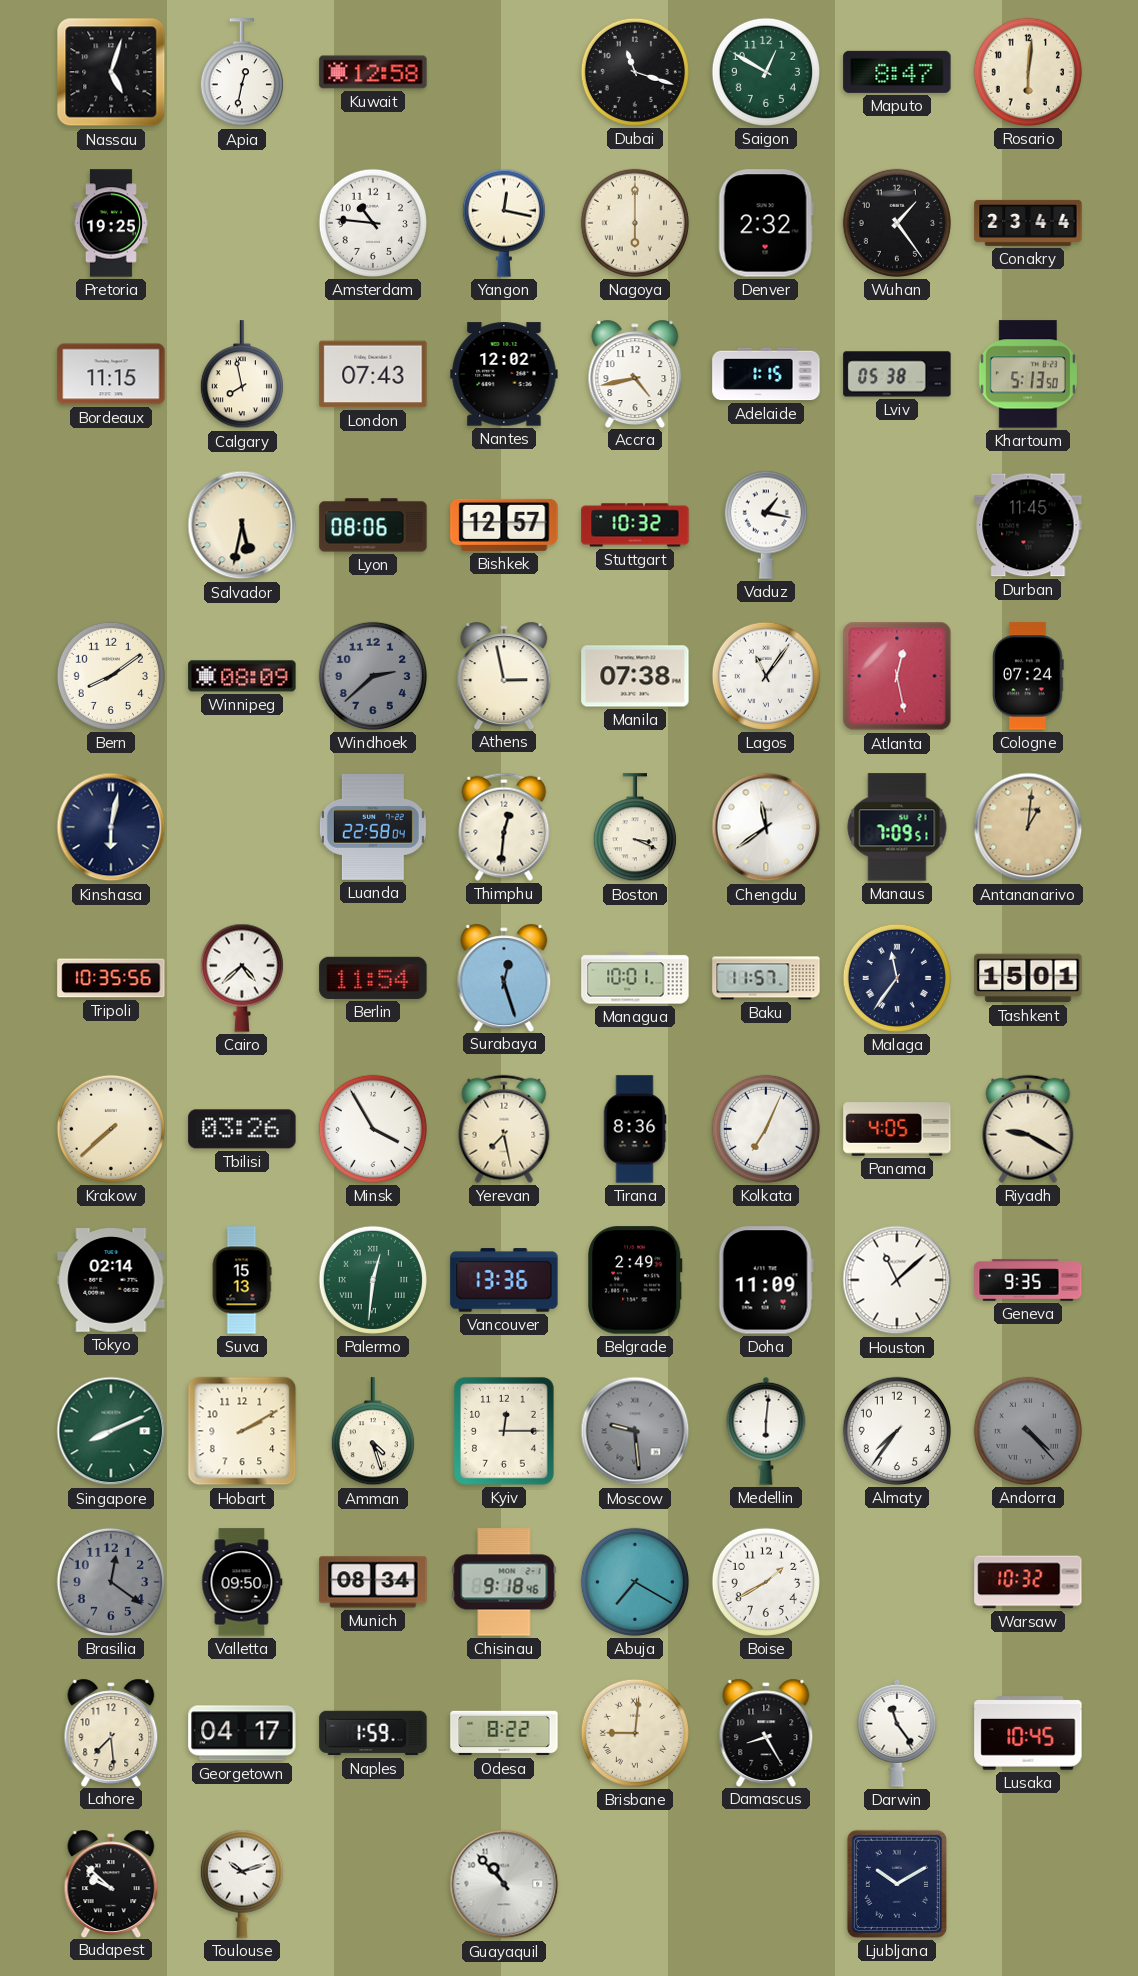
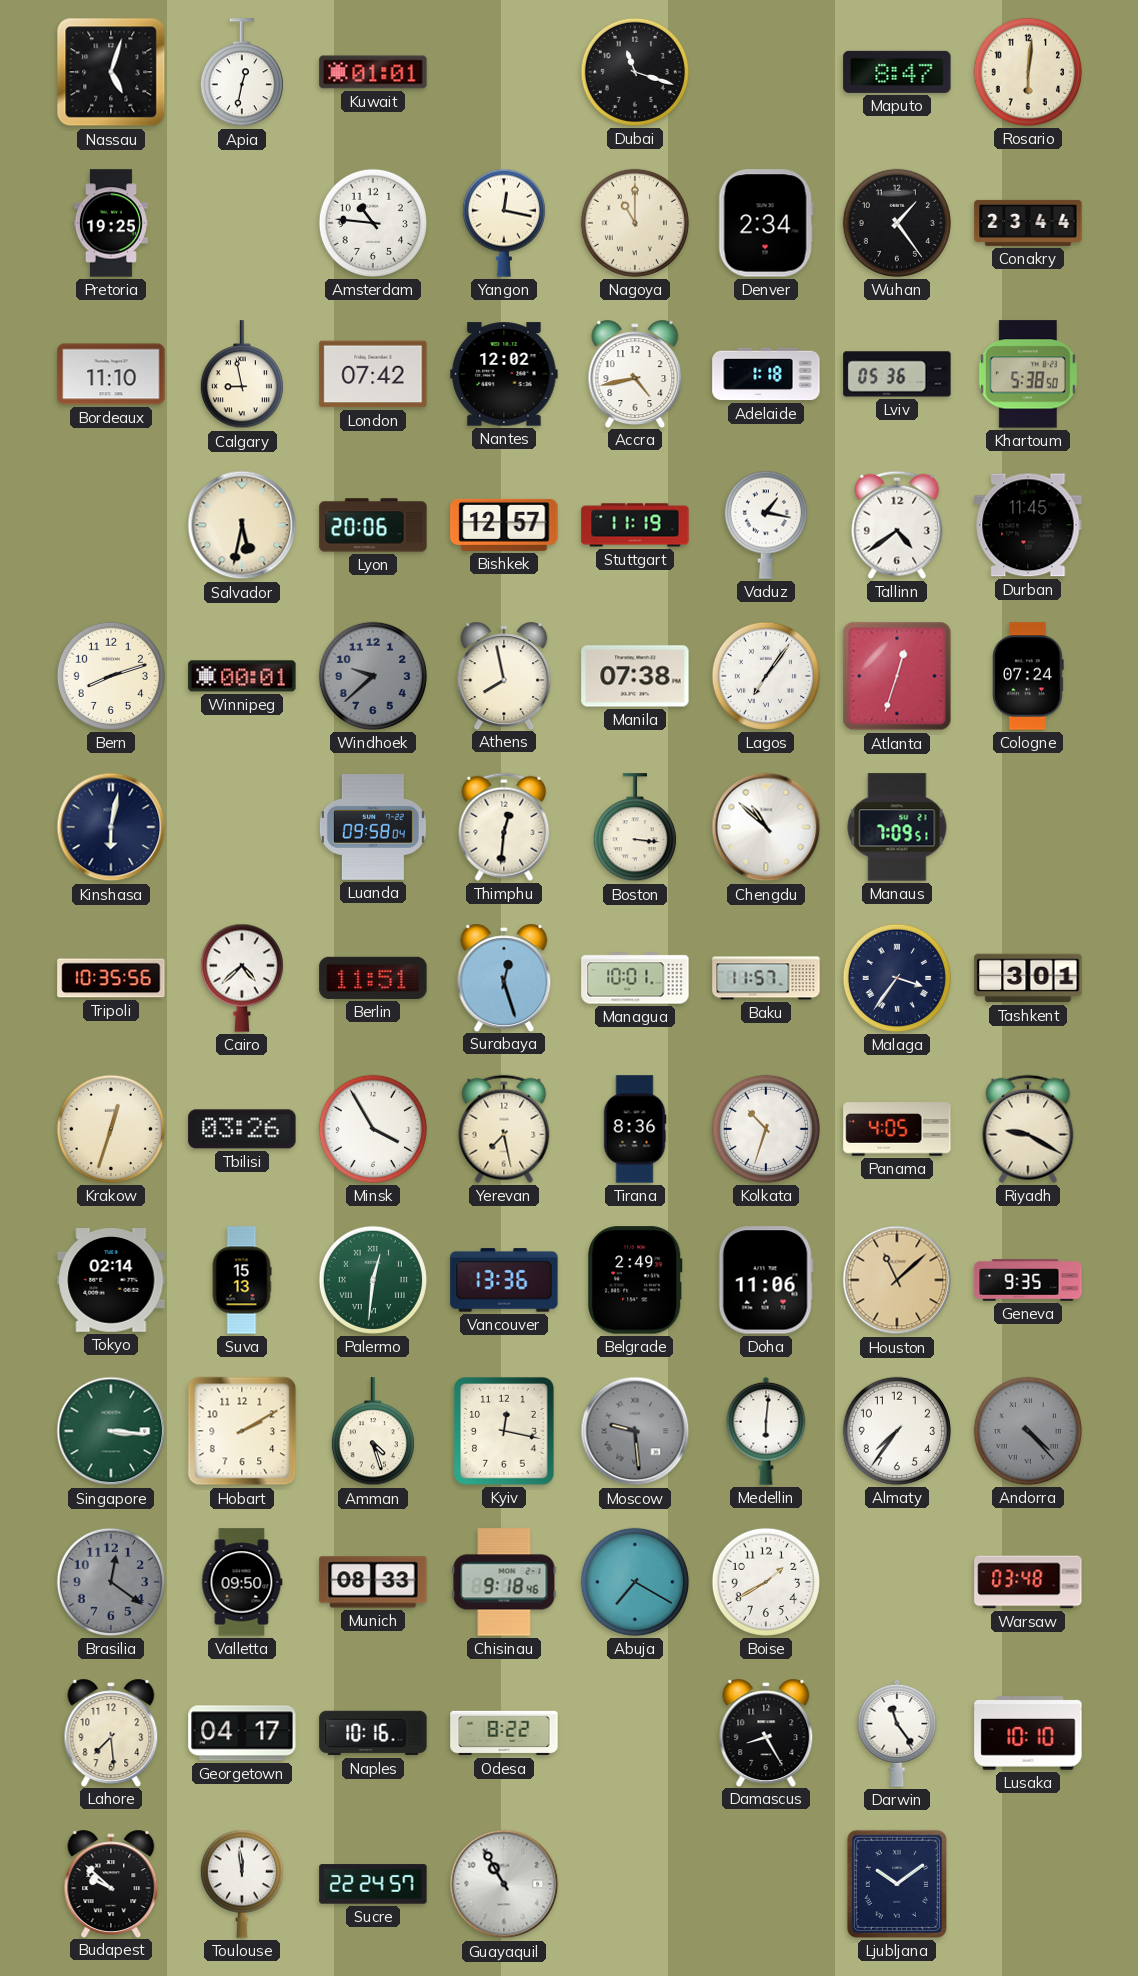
Kuwait: 12:58 -> 01:01 (373, 72)
Saigon: 12:50 -> none (766, 72)
Nagoya: 6:00 -> 11:00 (635, 223)
Denver: 2:32 -> 2:34 (766, 223)
Bordeaux: 11:15 -> 11:10 (111, 374)
Calgary: 7:58 -> 8:58 (242, 375)
London: 07:43 -> 07:42 (373, 374)
Adelaide: 1:15 -> 1:18 (766, 374)
Lviv: 05:38 -> 05:36 (897, 374)
Khartoum: 5:13 -> 5:38 (1028, 374)
Lyon: 08:06 -> 20:06 (373, 525)
Stuttgart: 10:32 -> 11:19 (635, 525)
Tallinn: none -> 4:39 (897, 525)
Bern: 8:09 -> 8:12 (111, 676)
Winnipeg: 08:09 -> 00:01 (242, 676)
Windhoek: 2:38 -> 9:38 (373, 676)
Athens: 2:58 -> 7:58 (504, 675)
Lagos: 11:06 -> 7:06 (766, 676)
Atlanta: 12:28 -> 12:33 (897, 676)
Luanda: 22:58 -> 09:58 (373, 828)
Boston: 3:19 -> 3:16 (635, 828)
Chengdu: 11:39 -> 10:52 (766, 827)
Antananarivo: 1:01 -> none (1028, 827)
Berlin: 11:54 -> 11:51 (373, 978)
Malaga: 11:36 -> 3:36 (897, 978)
Tashkent: 15:01 -> 3:01 (1028, 978)
Krakow: 7:38 -> 12:33 (111, 1129)
Kolkata: 7:04 -> 10:33 (766, 1129)
Doha: 11:09 -> 11:06 (766, 1280)
Houston dial: white -> champagne (897, 1280)
Singapore: 8:11 -> 3:16 (111, 1431)
Kyiv: 12:15 -> 12:17 (505, 1431)
Munich: 08:34 -> 08:33 (373, 1582)
Warsaw: 10:32 -> 03:48 (1028, 1582)
Naples: 1:59 -> 10:16 (373, 1733)
Brisbane: 9:01 -> none (635, 1733)
Lusaka: 10:45 -> 10:10 (1028, 1733)
Toulouse: 10:12 -> 11:59 (242, 1884)
Sucre: none -> 22:24 (373, 1884)
Guayaquil: 10:53 -> 10:55 (504, 1884)
Ljubljana: 10:10 -> 10:09 (897, 1884)
